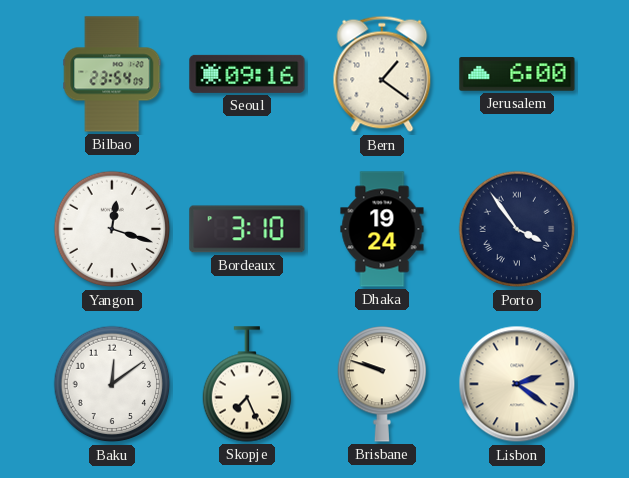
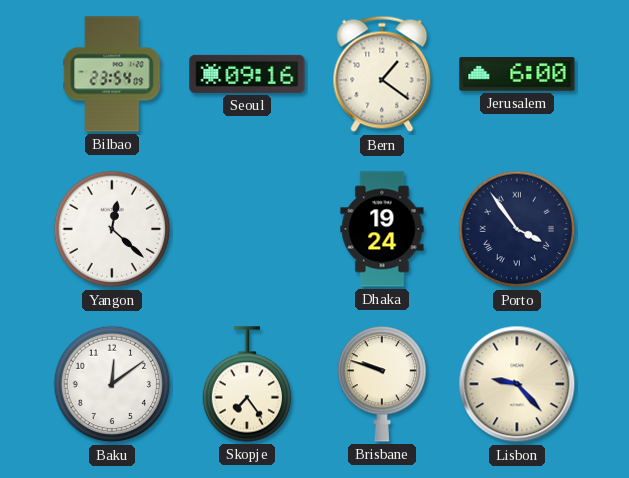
Yangon: 12:18 -> 12:22 (112, 229)
Bordeaux: 3:10 -> none (247, 229)
Skopje: 7:26 -> 7:24 (247, 384)
Lisbon: 2:21 -> 9:23 (517, 384)
